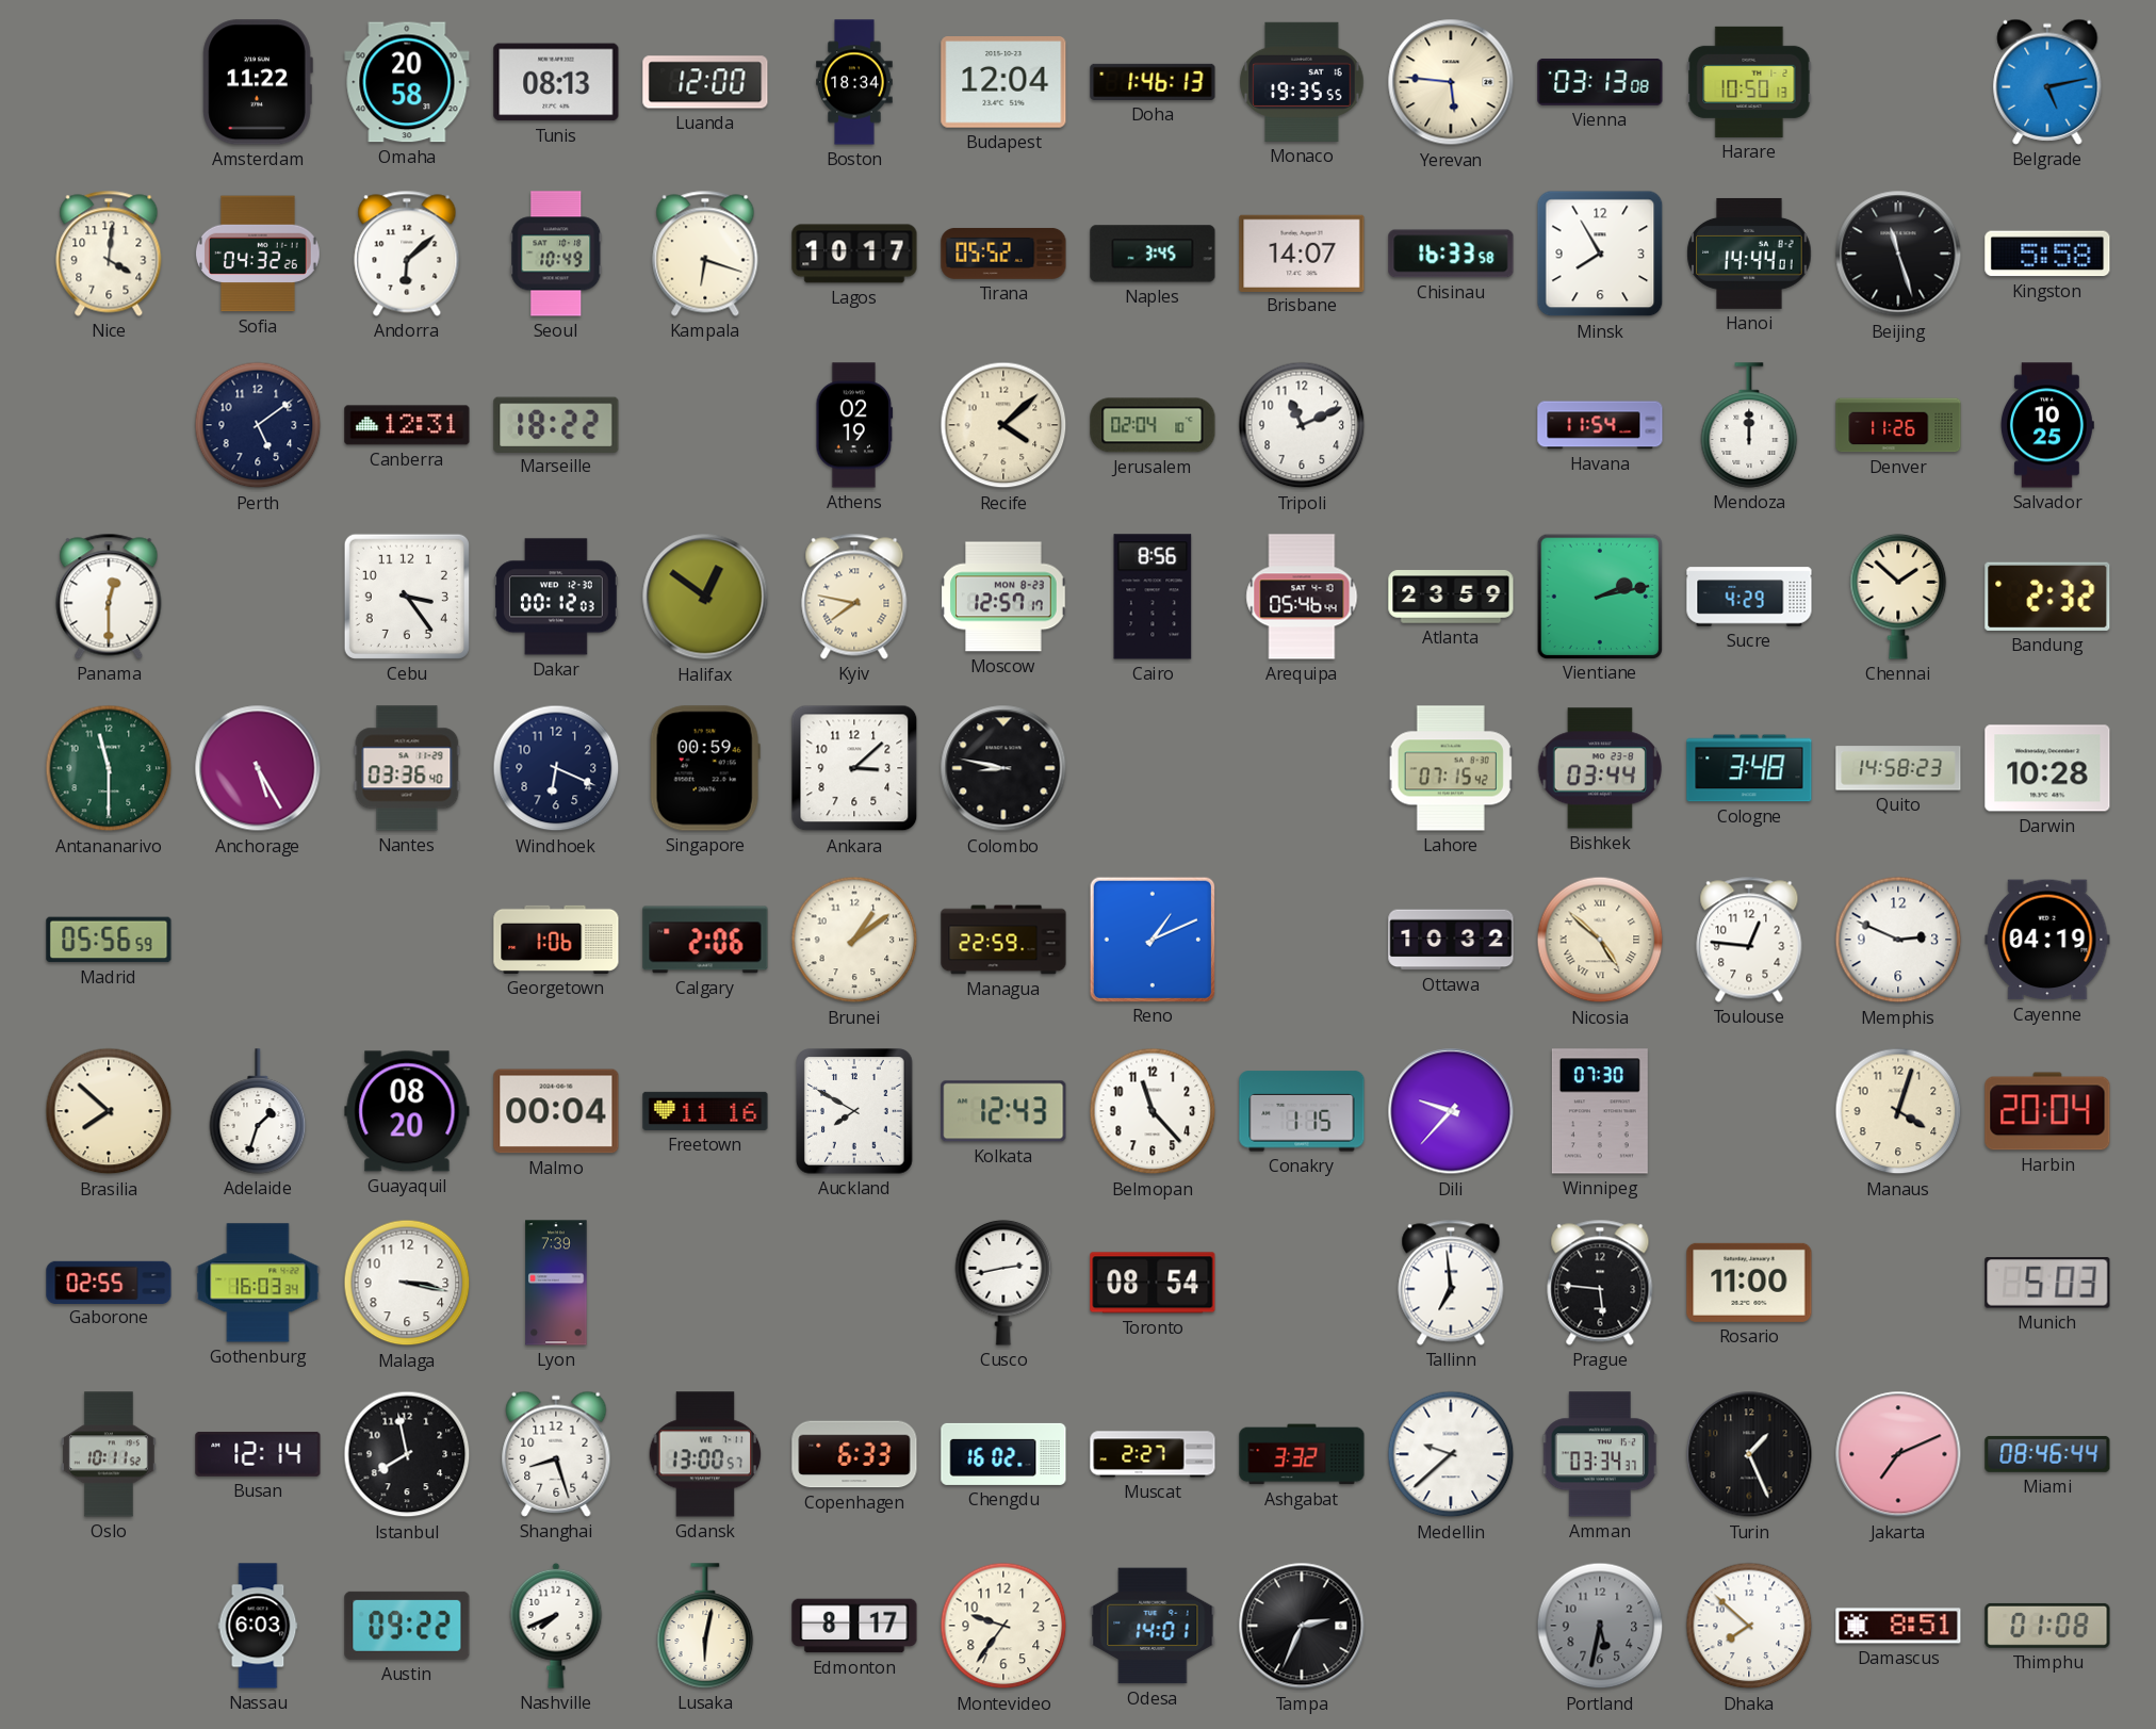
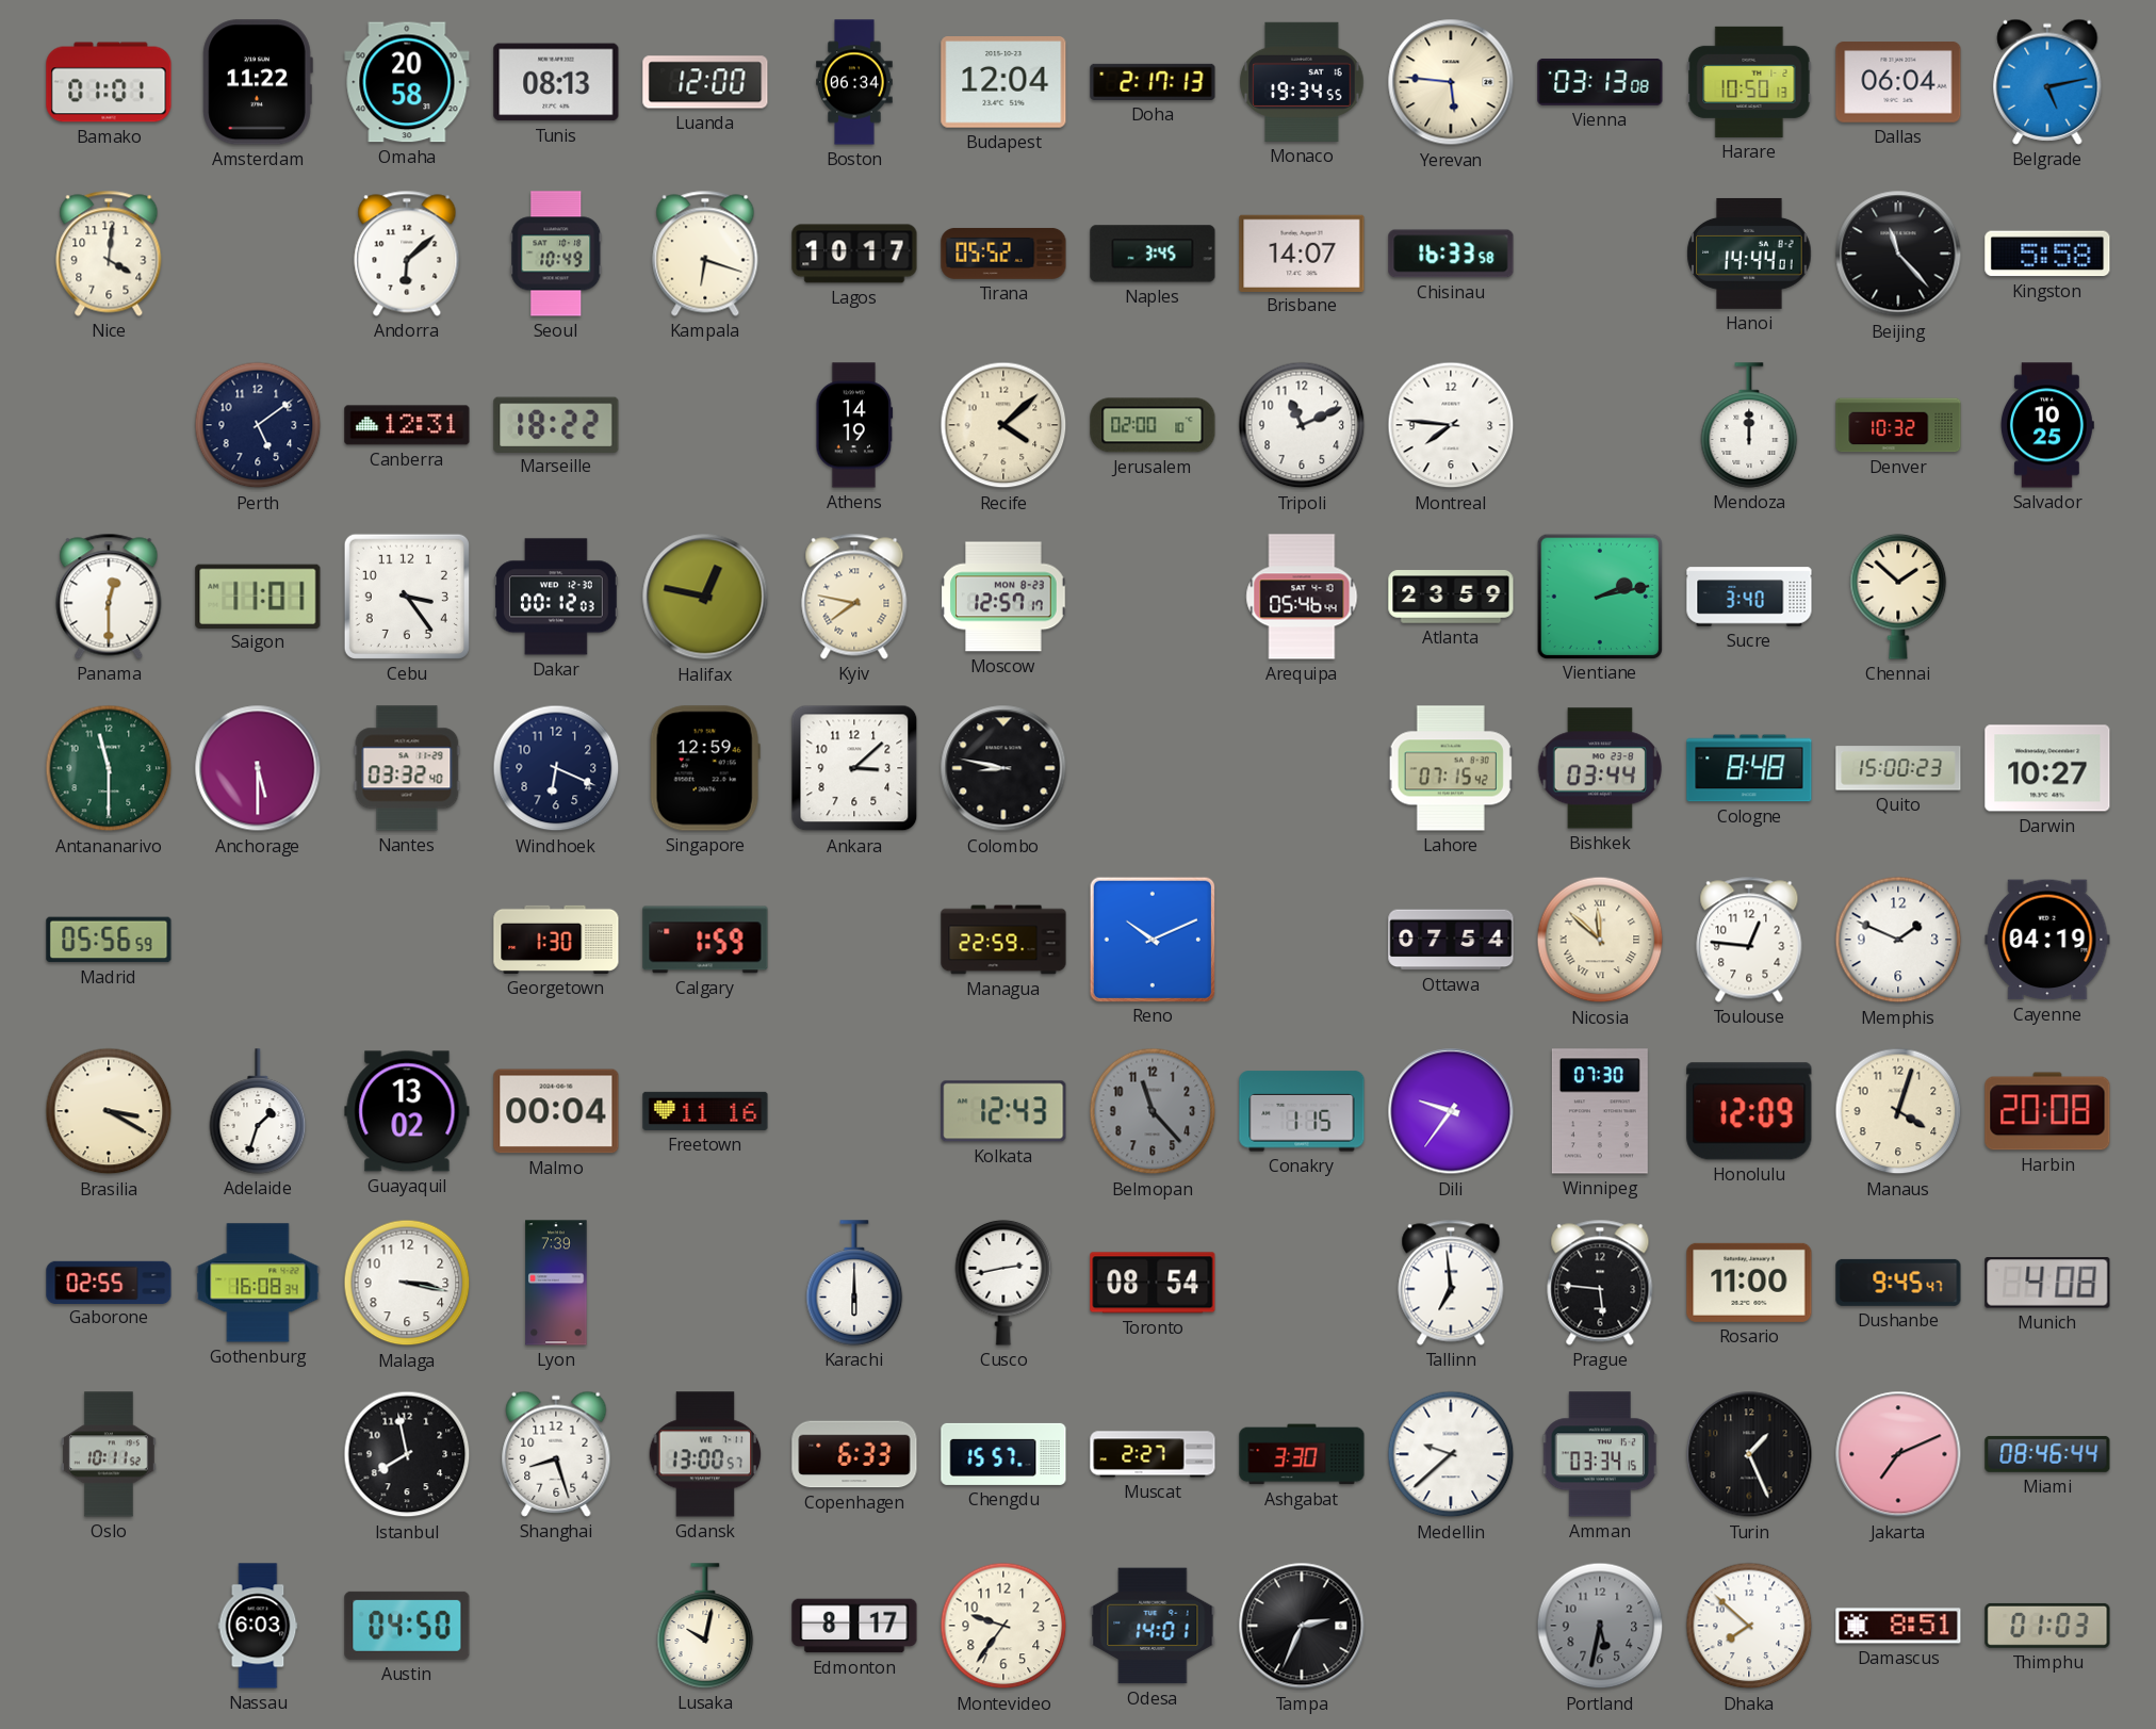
Bamako: none -> 01:01 (109, 82)
Boston: 18:34 -> 06:34 (854, 82)
Doha: 1:46 -> 2:17 (1153, 82)
Monaco: 19:35 -> 19:34 (1302, 82)
Dallas: none -> 06:04 (1898, 82)
Sofia: 04:32 -> none (259, 254)
Minsk: 7:55 -> none (1600, 254)
Beijing: 11:27 -> 11:23 (1898, 254)
Athens: 02:19 -> 14:19 (854, 425)
Jerusalem: 02:04 -> 02:00 (1153, 425)
Montreal: none -> 7:46 (1451, 425)
Havana: 11:54 -> none (1600, 425)
Denver: 11:26 -> 10:32 (1898, 425)
Saigon: none -> 11:01 (258, 596)
Halifax: 12:51 -> 12:47 (705, 597)
Cairo: 8:56 -> none (1153, 597)
Sucre: 4:29 -> 3:40 (1749, 597)
Bandung: 2:32 -> none (2047, 597)
Anchorage: 5:25 -> 5:30 (258, 768)
Nantes: 03:36 -> 03:32 (407, 768)
Singapore: 00:59 -> 12:59 (705, 768)
Cologne: 3:48 -> 8:48 (1749, 768)
Quito: 14:58 -> 15:00 (1898, 768)
Darwin: 10:28 -> 10:27 (2047, 768)
Georgetown: 1:06 -> 1:30 (556, 940)
Calgary: 2:06 -> 1:59 (705, 940)
Brunei: 1:09 -> none (854, 940)
Reno: 1:11 -> 10:11 (1151, 939)
Ottawa: 10:32 -> 07:54 (1451, 940)
Nicosia: 4:52 -> 11:52 (1600, 940)
Memphis: 2:49 -> 1:49 (1898, 940)
Brasilia: 7:52 -> 3:20 (109, 1111)
Guayaquil: 08:20 -> 13:02 (407, 1111)
Auckland: 7:50 -> none (854, 1111)
Belmopan dial: white -> grey (1153, 1111)
Dili: 9:37 -> 9:36 (1451, 1111)
Honolulu: none -> 12:09 (1749, 1111)
Harbin: 20:04 -> 20:08 (2047, 1111)
Gothenburg: 16:03 -> 16:08 (258, 1283)
Karachi: none -> 6:00 (854, 1283)
Dushanbe: none -> 9:45 (1898, 1283)
Munich: 5:03 -> 4:08 (2047, 1283)
Busan: 12:14 -> none (258, 1454)
Chengdu: 16:02 -> 15:57 (1003, 1454)
Ashgabat: 3:32 -> 3:30 (1302, 1454)
Amman: 03:34:37 -> 03:34:15 (1600, 1454)
Austin: 09:22 -> 04:50 (407, 1626)
Nashville: 7:41 -> none (556, 1626)
Lusaka: 6:02 -> 10:02 (705, 1626)
Thimphu: 01:08 -> 01:03 (2047, 1626)
